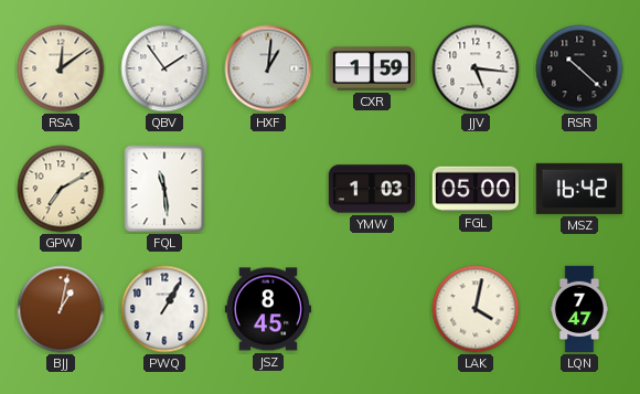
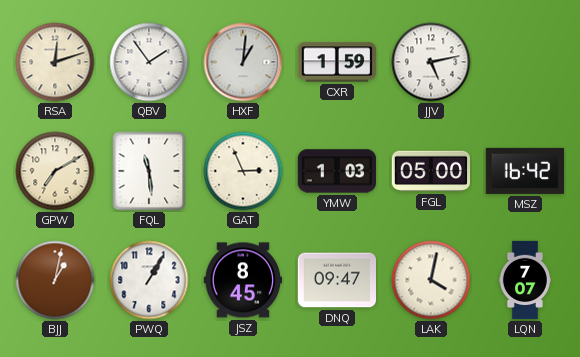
RSA: 12:09 -> 12:12 (55, 62)
JJV: 5:16 -> 5:13 (431, 62)
RSR: 10:22 -> none (579, 68)
GAT: none -> 2:56 (243, 171)
DNQ: none -> 09:47 (337, 280)
LQN: 7:47 -> 7:07 (525, 280)
